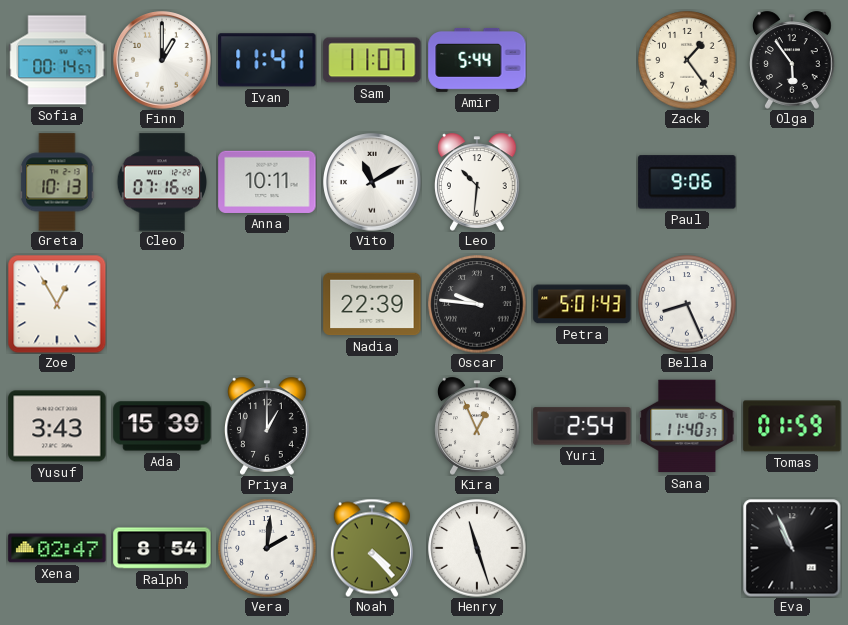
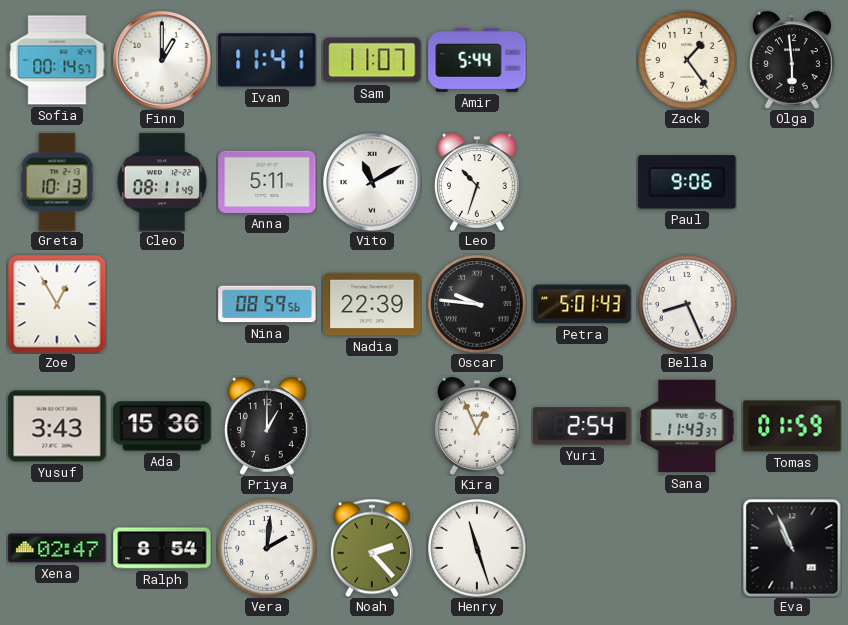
Olga: 5:54 -> 5:59 (793, 60)
Cleo: 07:16 -> 08:11 (162, 182)
Anna: 10:11 -> 5:11 (267, 182)
Leo: 10:31 -> 10:33 (478, 182)
Nina: none -> 08:59 (267, 304)
Ada: 15:39 -> 15:36 (162, 426)
Sana: 11:40 -> 11:43 (687, 426)
Noah: 4:23 -> 2:23 (372, 548)
